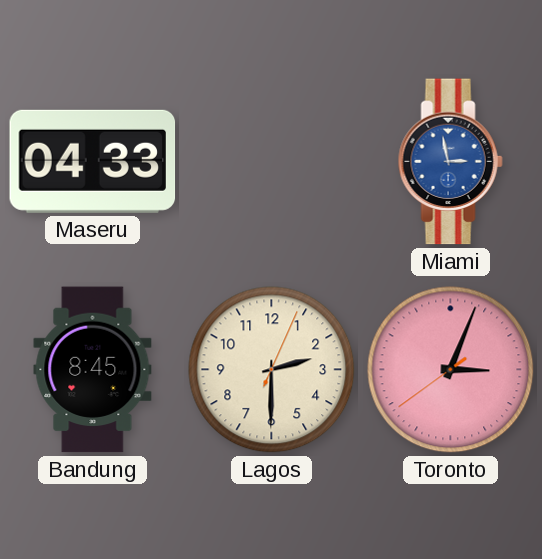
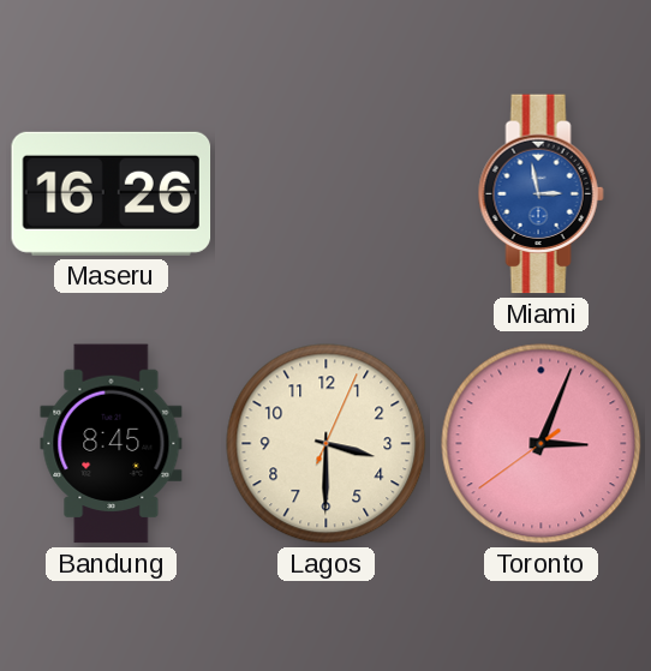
Maseru: 04:33 -> 16:26 (112, 193)
Lagos: 2:30 -> 3:30 (327, 444)
